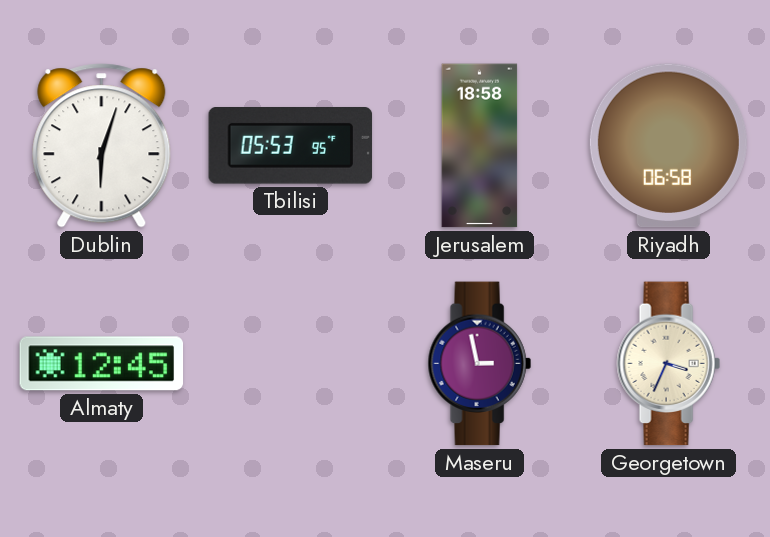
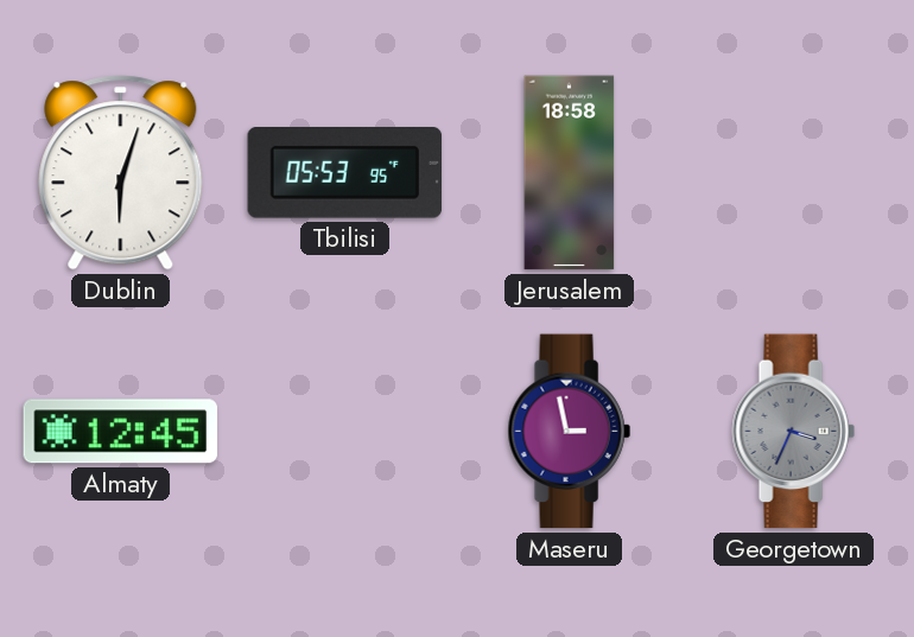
Riyadh: 06:58 -> none (668, 146)
Georgetown dial: cream -> grey (793, 432)
